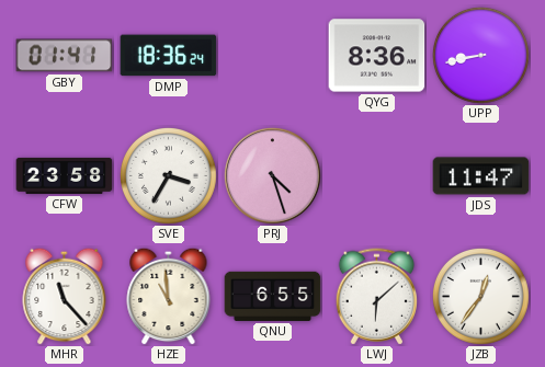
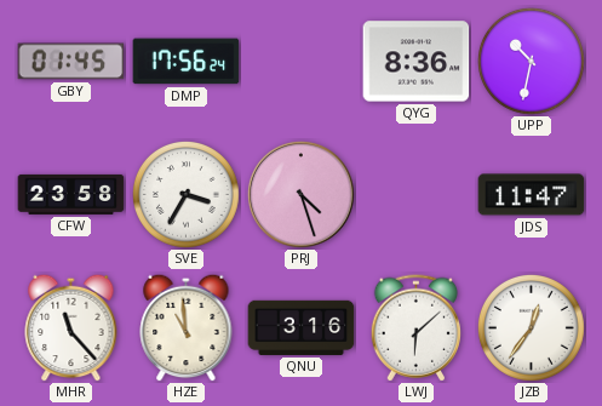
GBY: 01:41 -> 01:45 (71, 62)
DMP: 18:36 -> 17:56 (187, 62)
UPP: 8:43 -> 10:32 (531, 61)
QNU: 6:55 -> 3:16 (302, 327)
